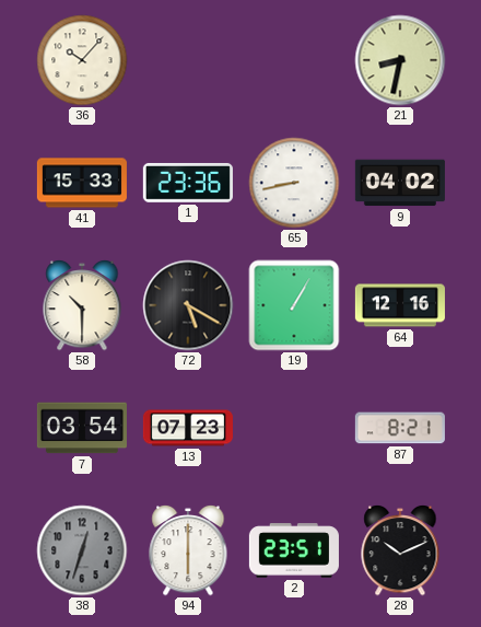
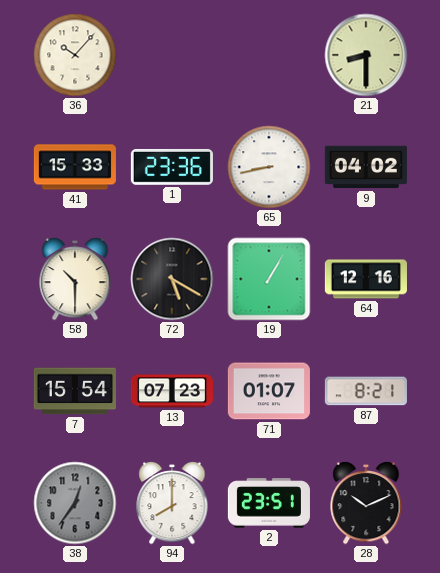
21: 8:32 -> 8:30 (366, 55)
7: 03:54 -> 15:54 (75, 391)
71: none -> 01:07 (269, 391)
38: 12:33 -> 12:36 (75, 503)
94: 6:00 -> 8:00 (172, 503)
